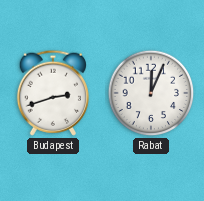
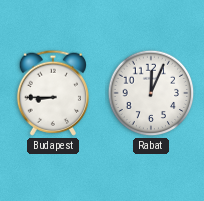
Budapest: 2:42 -> 8:45 (53, 93)
